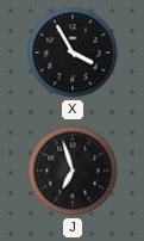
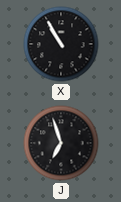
X: 3:55 -> 10:55 (61, 44)
